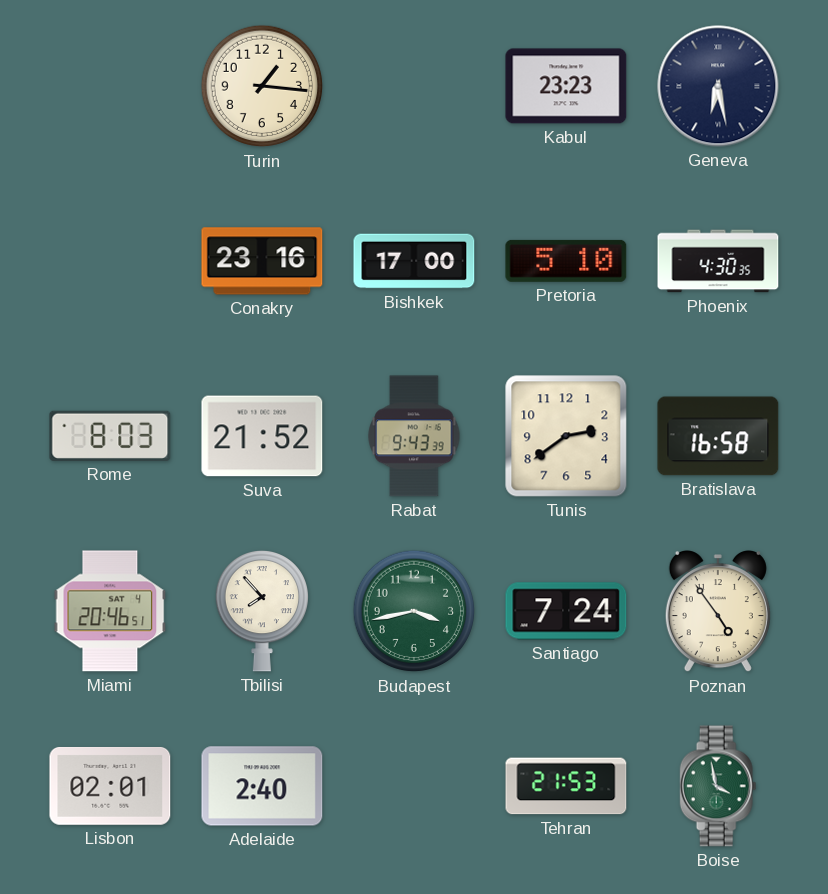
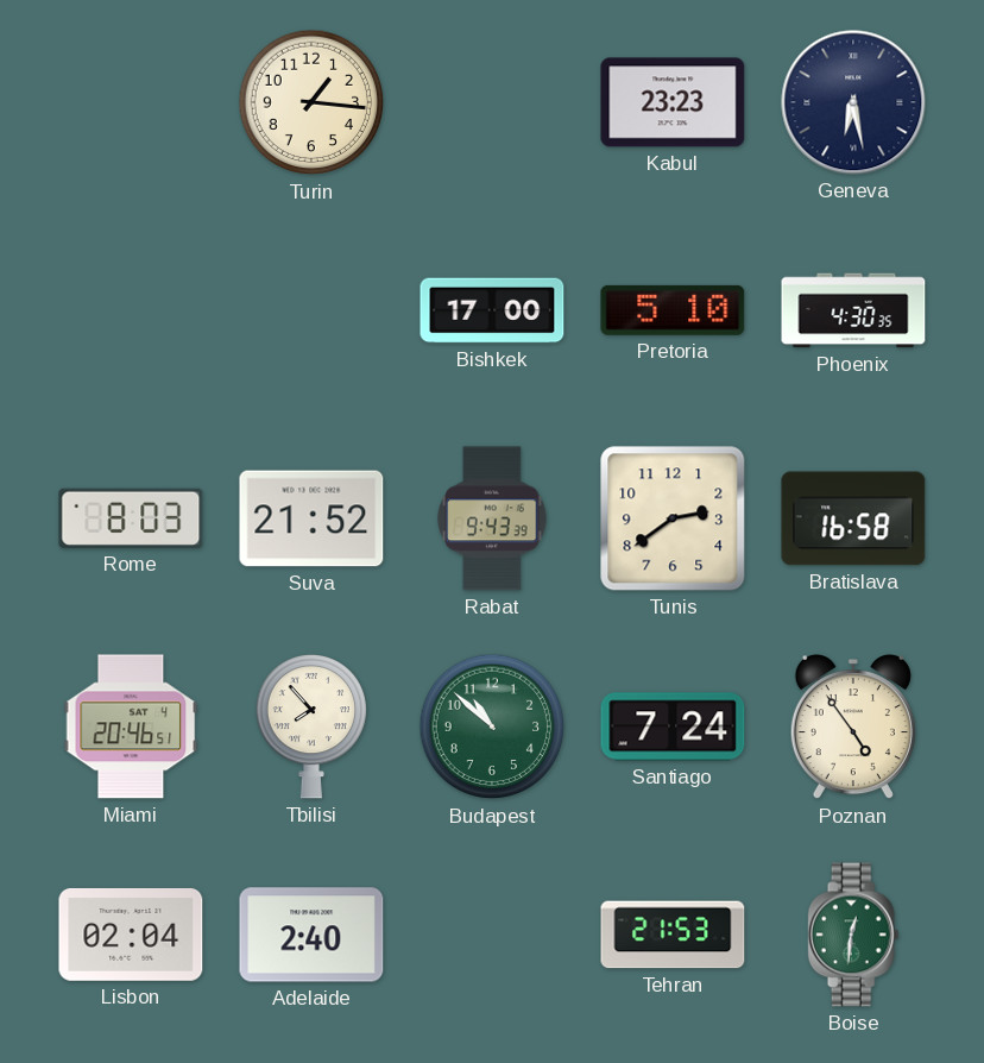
Conakry: 23:16 -> none (262, 261)
Budapest: 3:43 -> 10:52 (492, 727)
Lisbon: 02:01 -> 02:04 (131, 935)
Boise: 3:58 -> 12:31 (853, 935)
